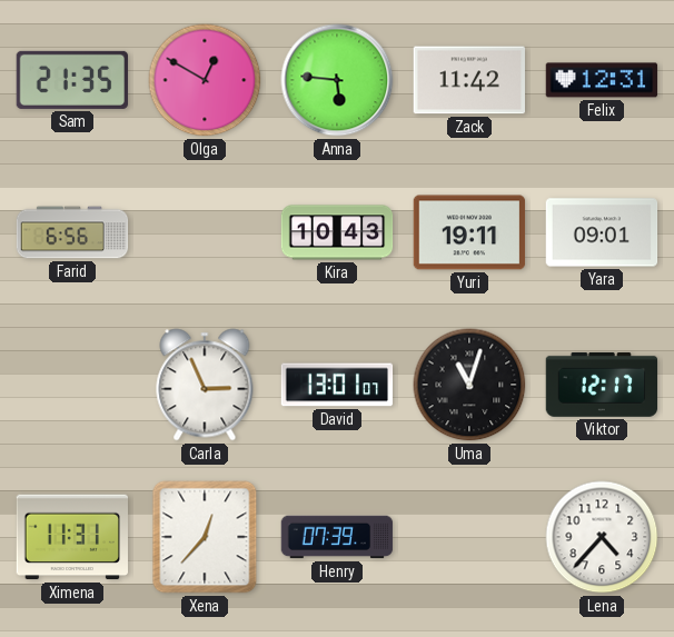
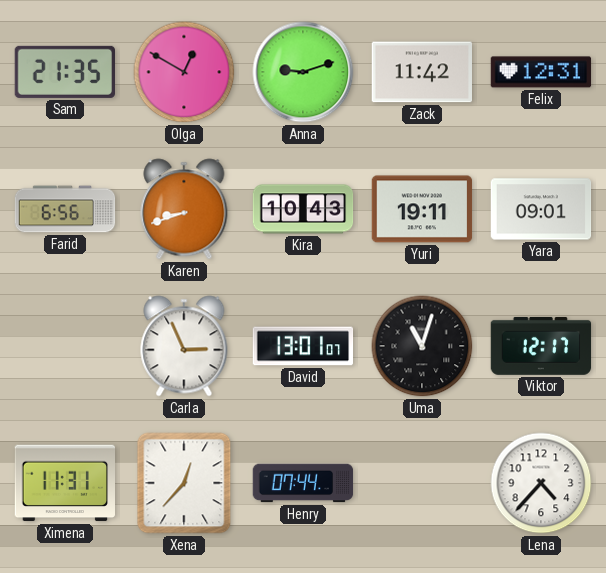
Anna: 5:46 -> 9:12 (303, 72)
Karen: none -> 8:42 (184, 209)
Henry: 07:39 -> 07:44 (303, 483)
